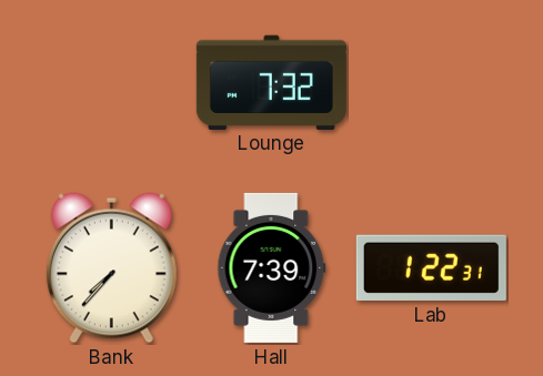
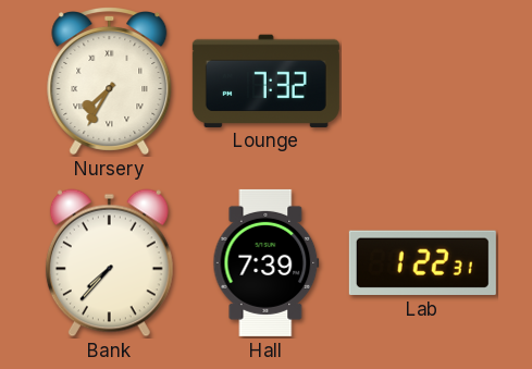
Nursery: none -> 7:35 (110, 82)
